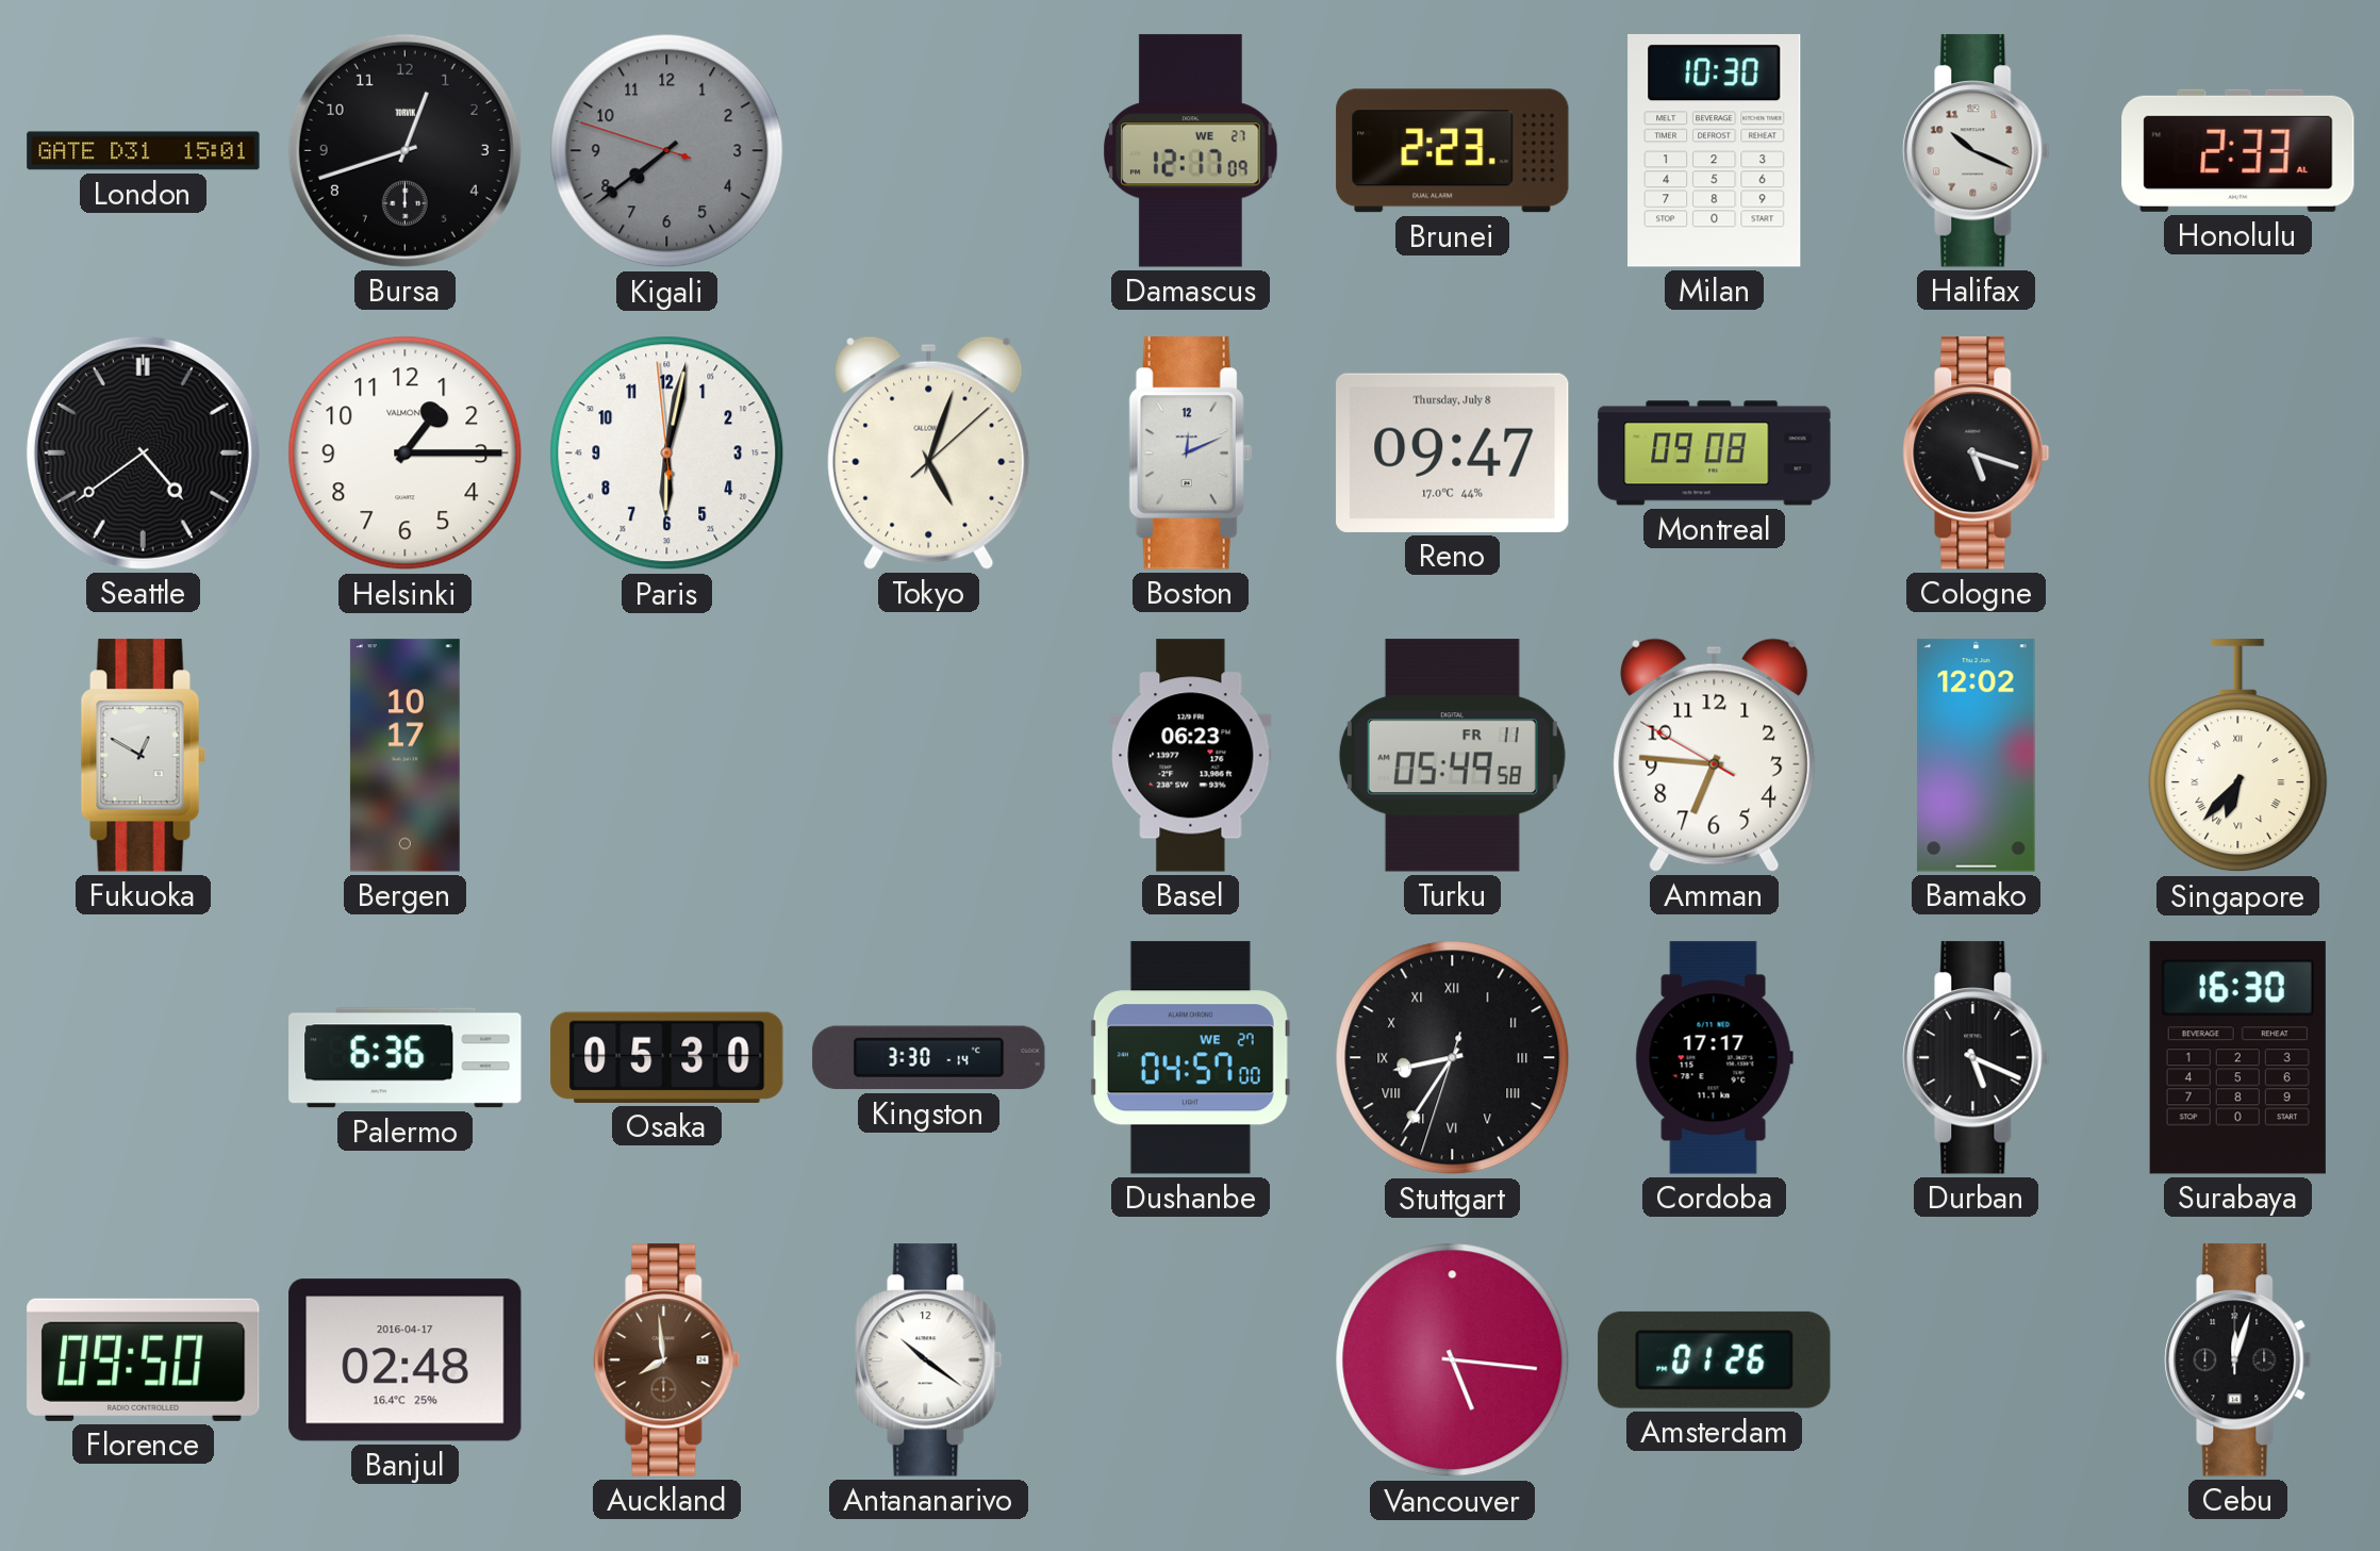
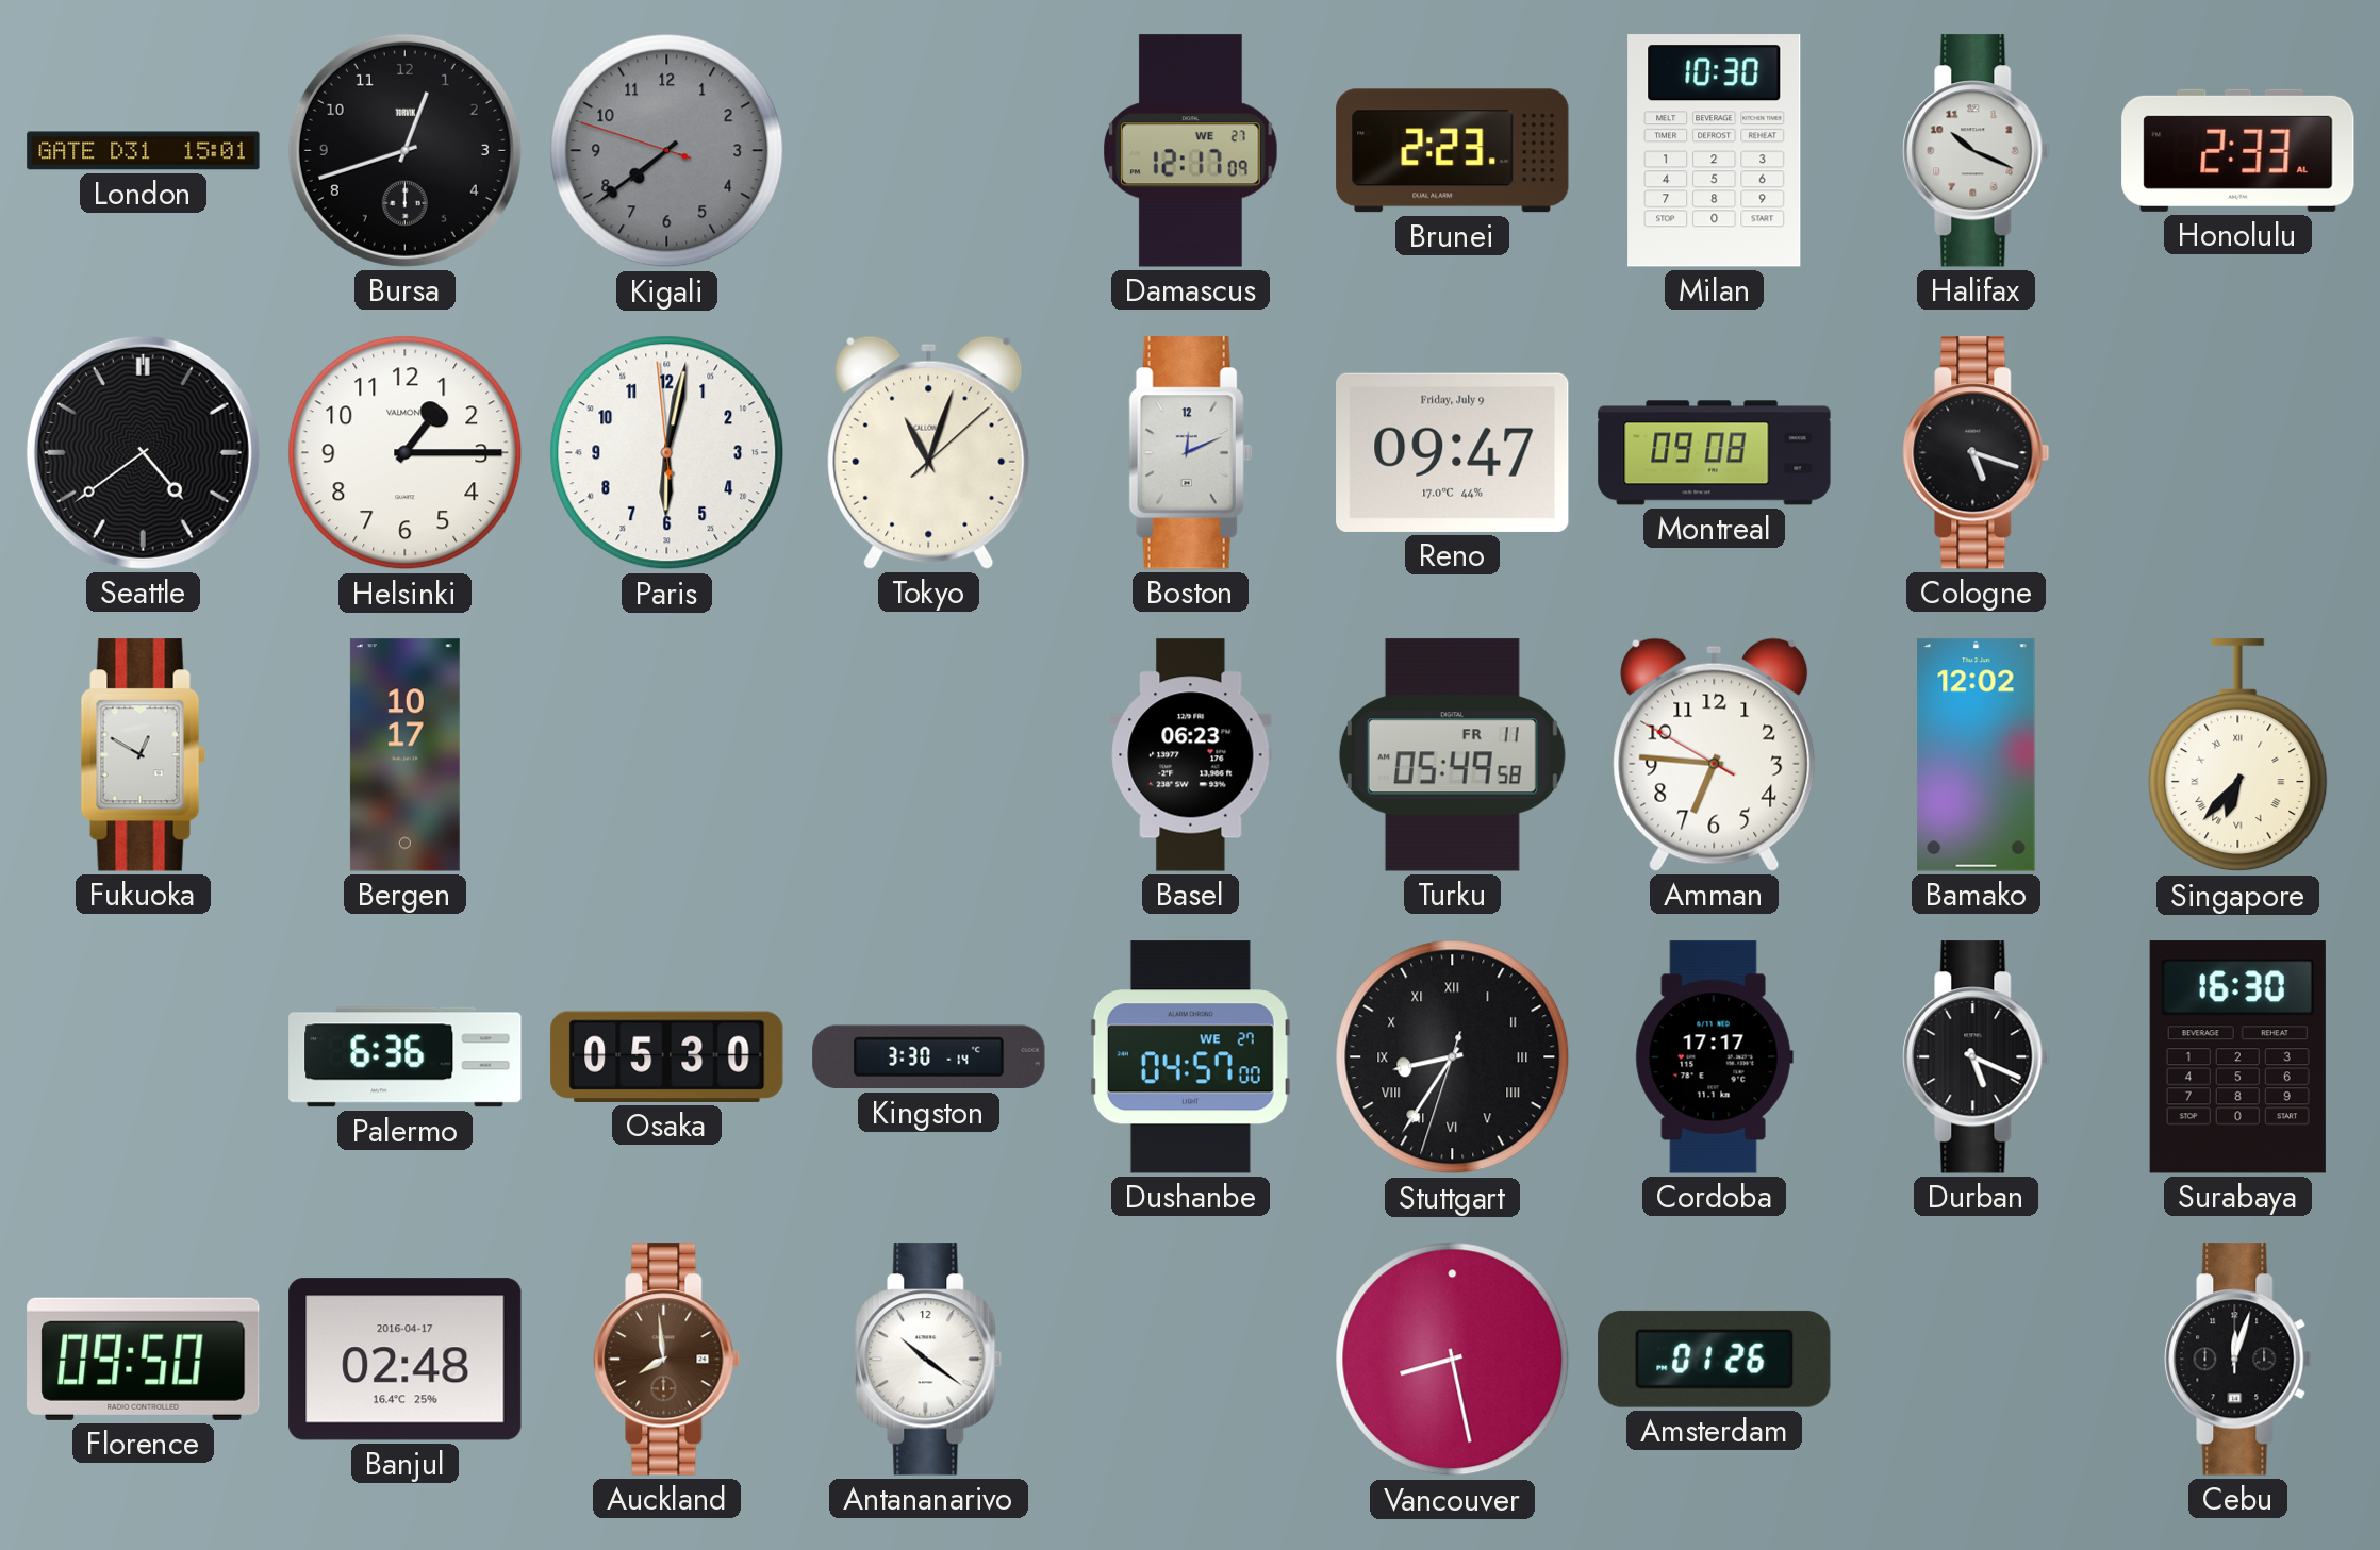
Tokyo: 5:03 -> 11:03 (929, 452)
Reno date: Thursday, July 8 -> Friday, July 9 (1453, 452)
Vancouver: 5:16 -> 8:28 (1453, 1360)
